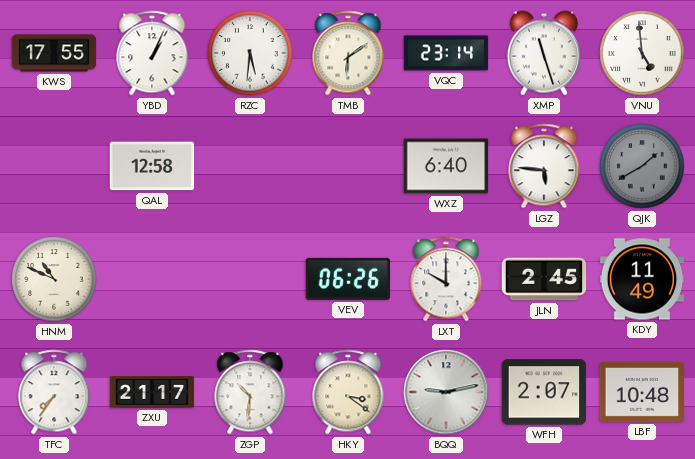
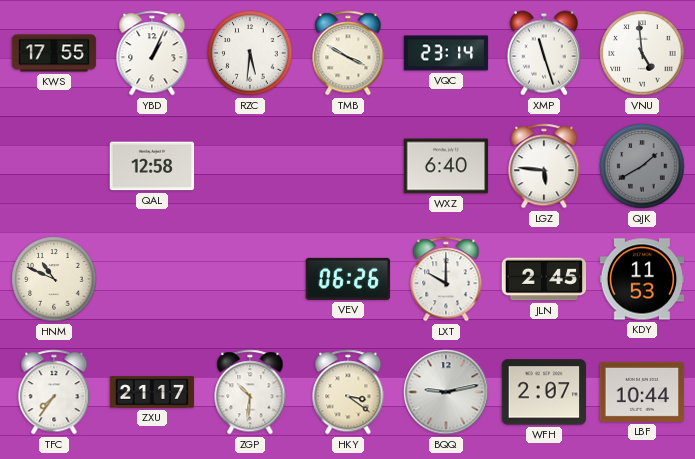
TMB: 6:09 -> 3:50 (348, 53)
KDY: 11:49 -> 11:53 (642, 279)
LBF: 10:48 -> 10:44 (642, 392)
